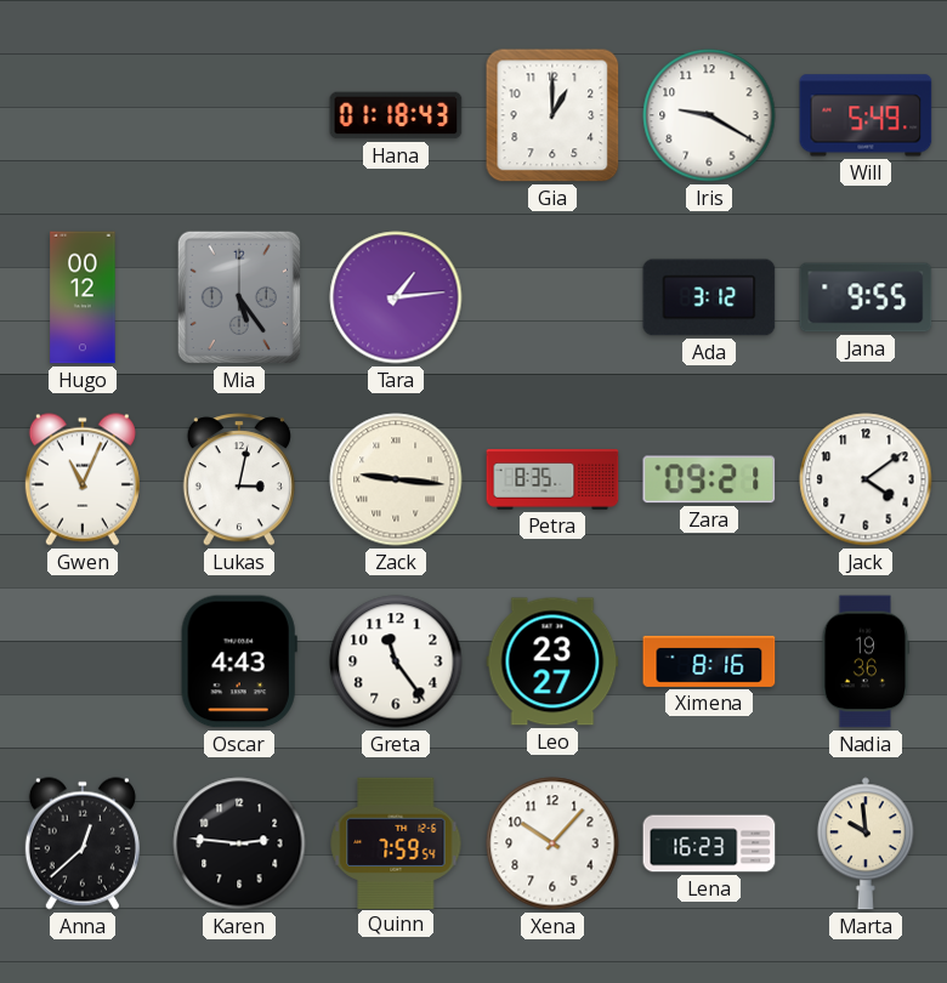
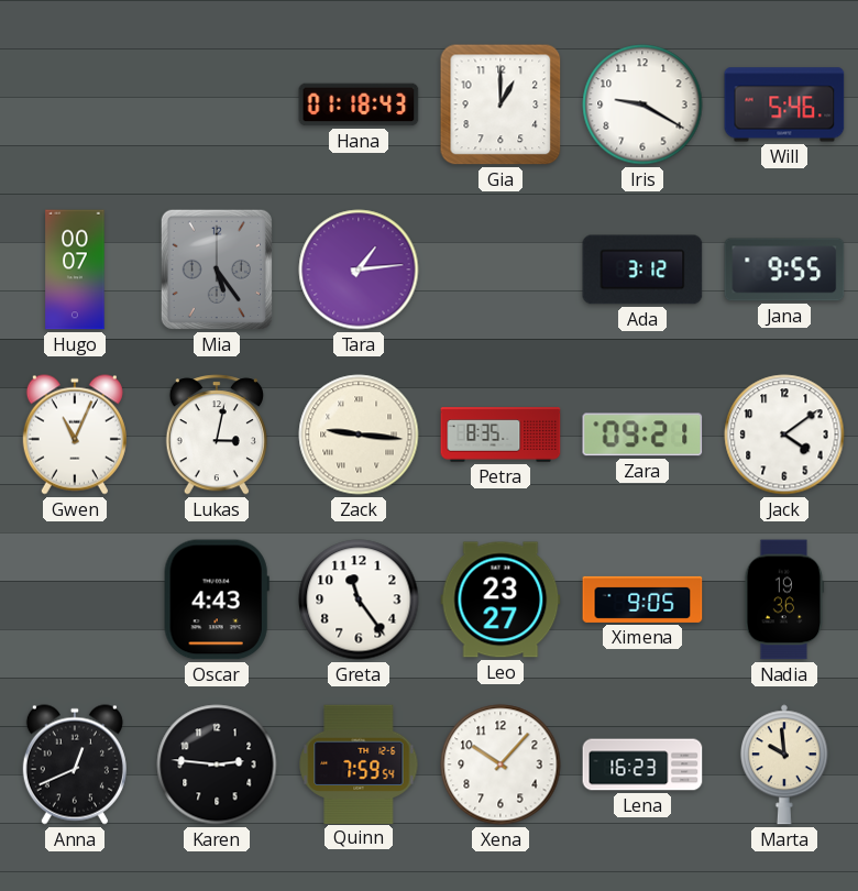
Will: 5:49 -> 5:46 (784, 105)
Hugo: 00:12 -> 00:07 (75, 269)
Ximena: 8:16 -> 9:05 (642, 599)
Anna: 12:38 -> 12:41 (75, 765)
